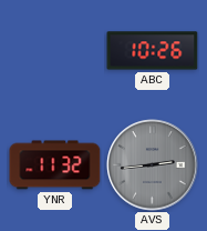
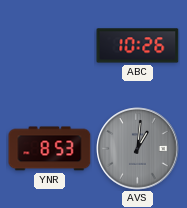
YNR: 11:32 -> 8:53 (50, 149)
AVS: 2:44 -> 1:01 (138, 149)
